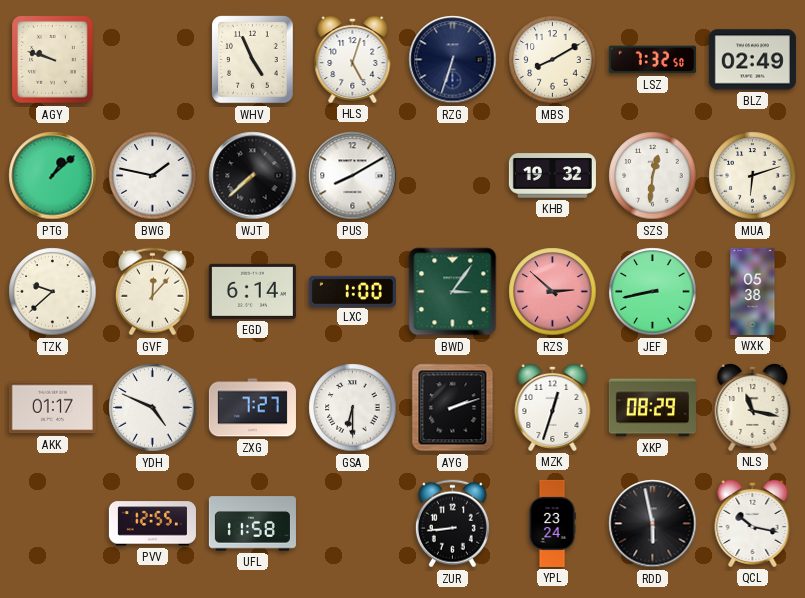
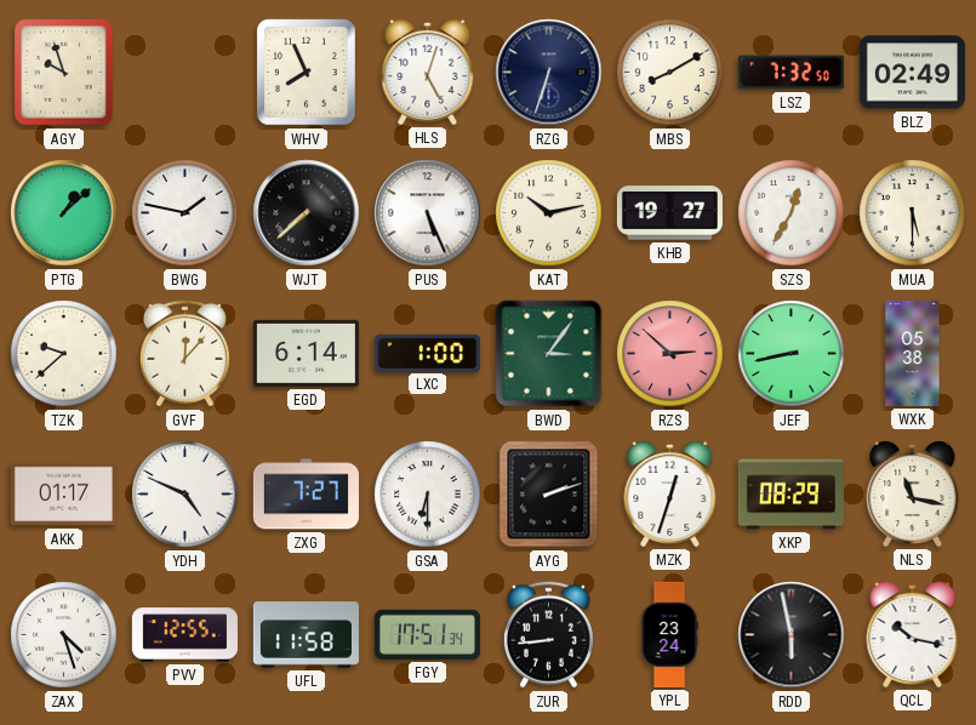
AGY: 9:48 -> 9:57 (64, 73)
WHV: 4:56 -> 7:56 (307, 73)
PUS: 8:10 -> 5:26 (428, 213)
KAT: none -> 10:13 (549, 213)
KHB: 19:32 -> 19:27 (669, 213)
SZS: 12:31 -> 12:35 (792, 213)
MUA: 6:12 -> 5:30 (913, 213)
ZAX: none -> 4:27 (64, 635)
FGY: none -> 17:51 (427, 634)
